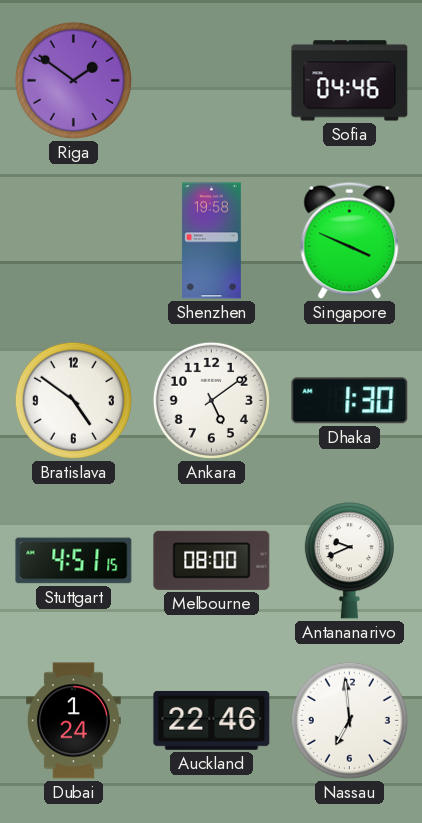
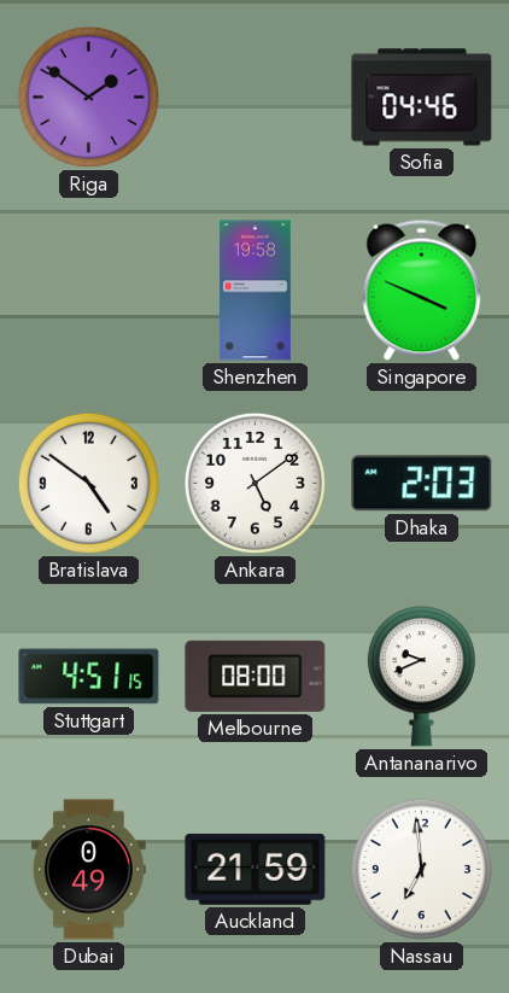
Dhaka: 1:30 -> 2:03 (422, 484)
Dubai: 1:24 -> 0:49 (88, 870)
Auckland: 22:46 -> 21:59 (256, 869)
